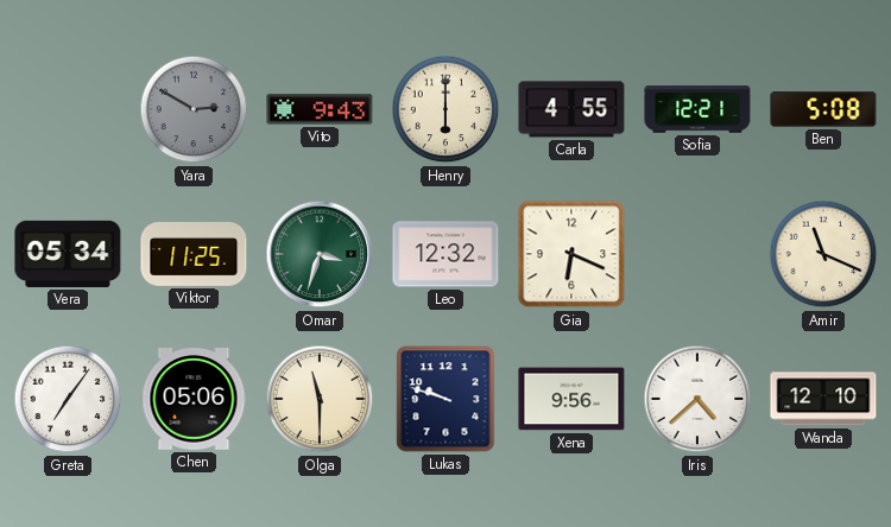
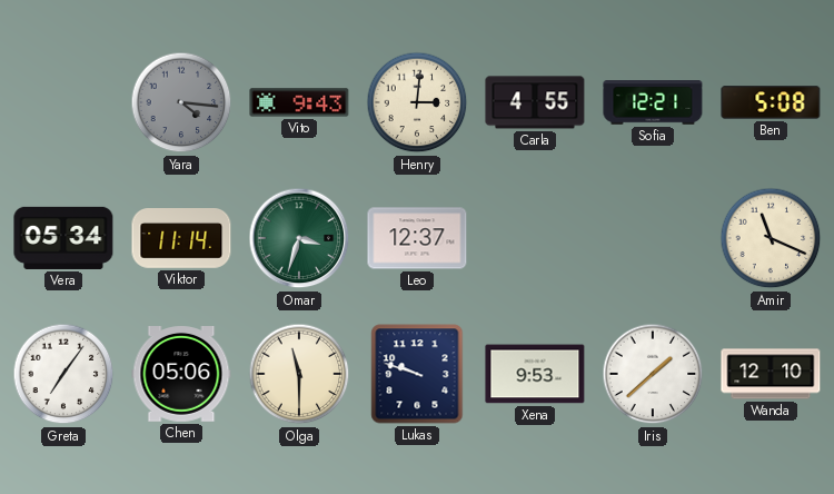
Yara: 2:50 -> 4:16 (181, 102)
Henry: 6:00 -> 3:01 (417, 102)
Viktor: 11:25 -> 11:14 (181, 238)
Leo: 12:32 -> 12:37 (417, 238)
Gia: 6:19 -> none (571, 254)
Xena: 9:56 -> 9:53 (535, 374)
Iris: 4:38 -> 1:38 (653, 374)
